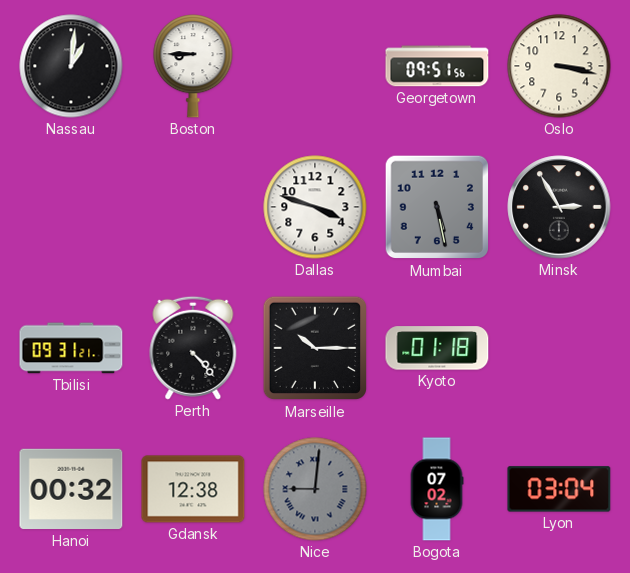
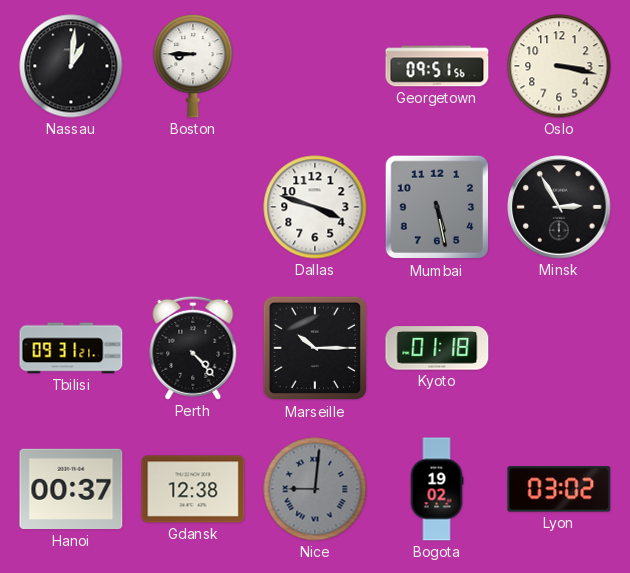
Hanoi: 00:32 -> 00:37 (71, 489)
Bogota: 07:02 -> 19:02 (437, 489)
Lyon: 03:04 -> 03:02 (559, 489)
